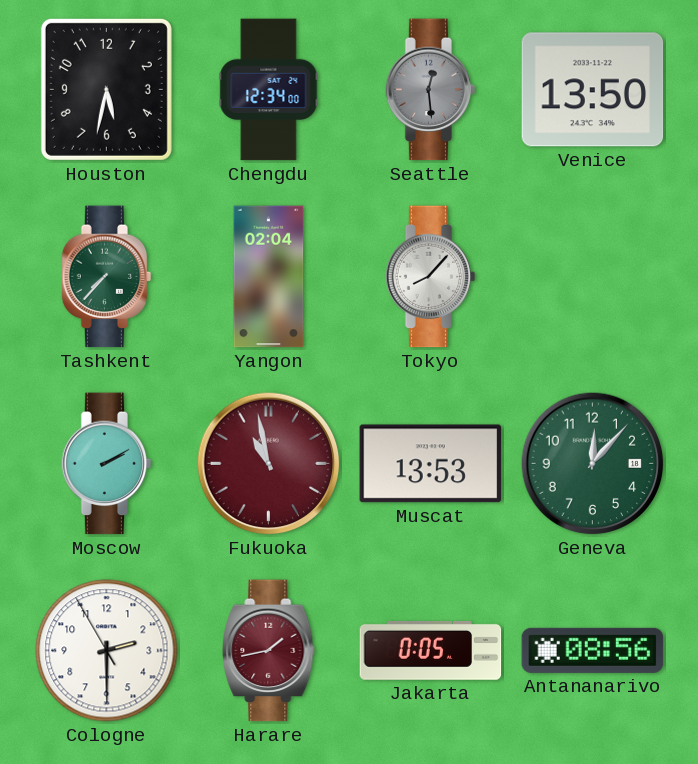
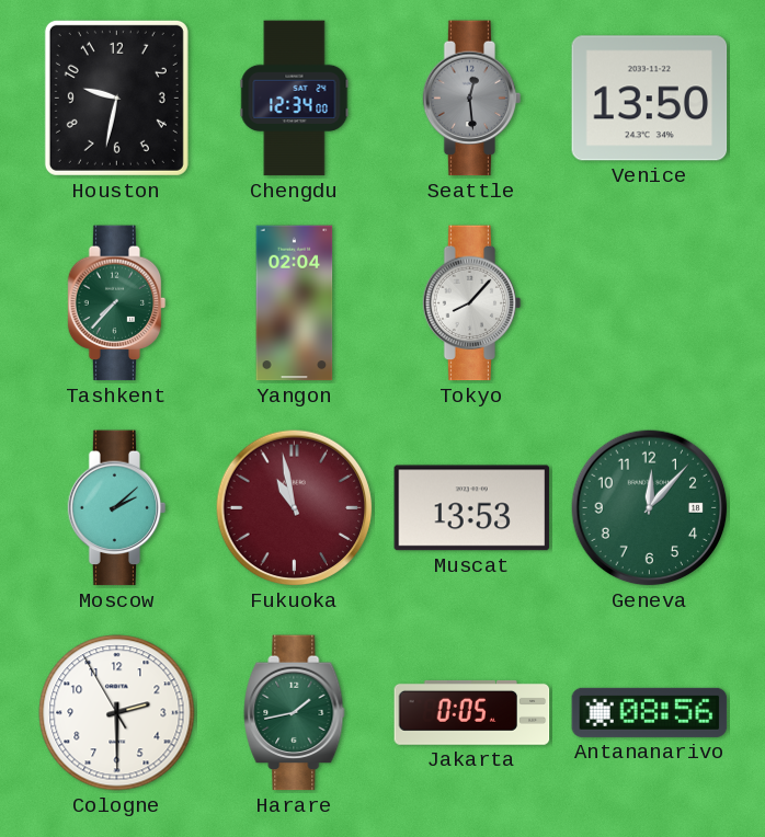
Houston: 5:32 -> 9:32 (116, 98)
Moscow: 2:10 -> 2:08 (117, 508)
Harare dial: burgundy -> green (295, 713)
